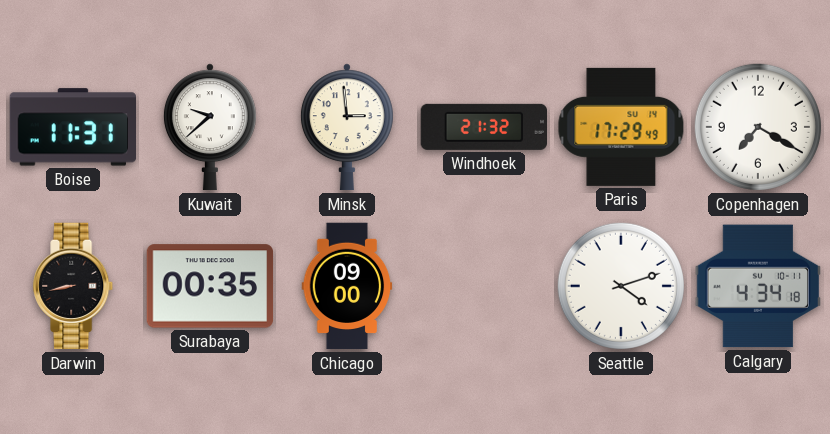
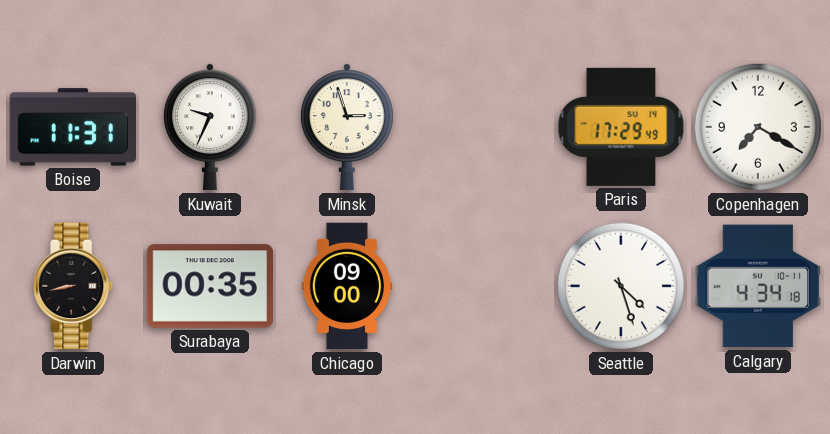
Kuwait: 9:38 -> 9:34 (210, 127)
Minsk: 2:59 -> 2:57 (347, 127)
Windhoek: 21:32 -> none (483, 127)
Seattle: 4:12 -> 4:27 (621, 286)
